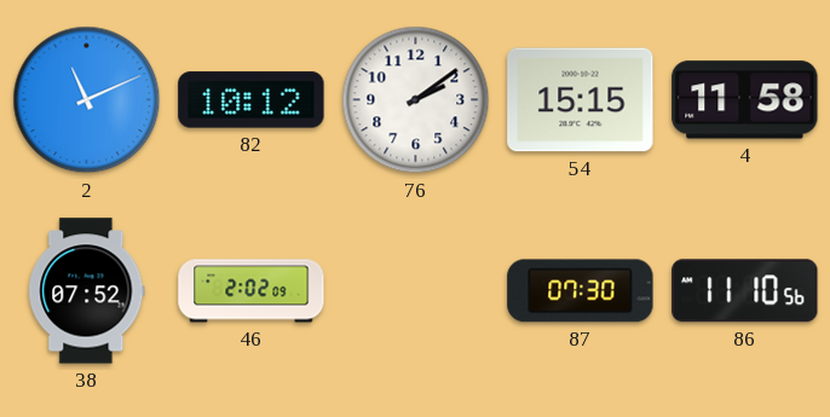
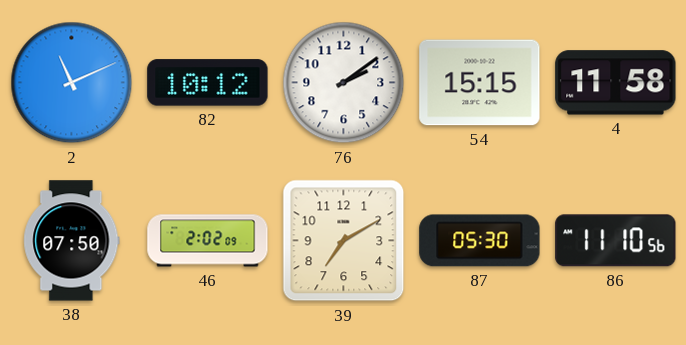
38: 07:52 -> 07:50 (72, 241)
39: none -> 7:10 (344, 241)
87: 07:30 -> 05:30 (480, 241)
